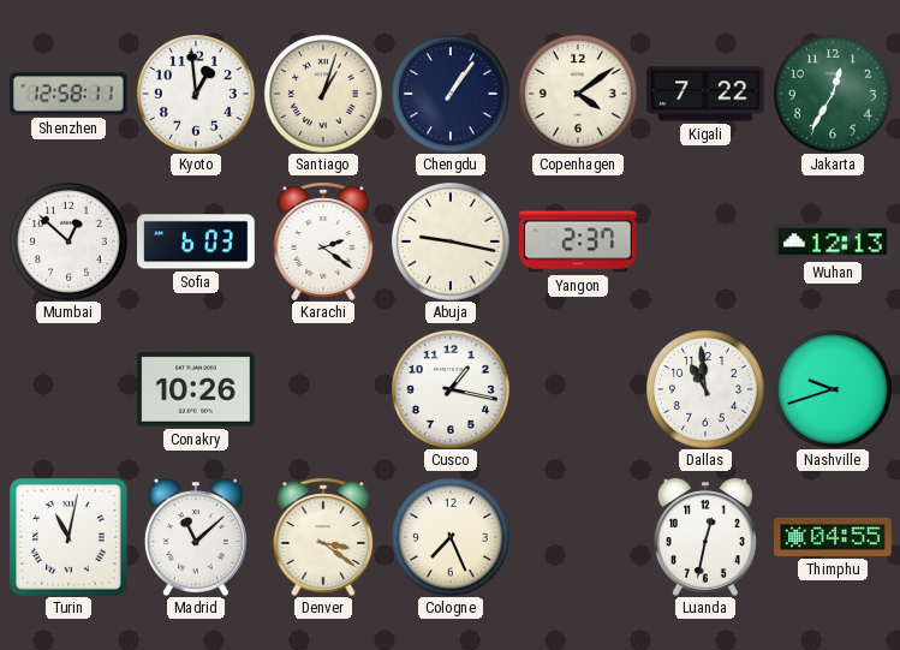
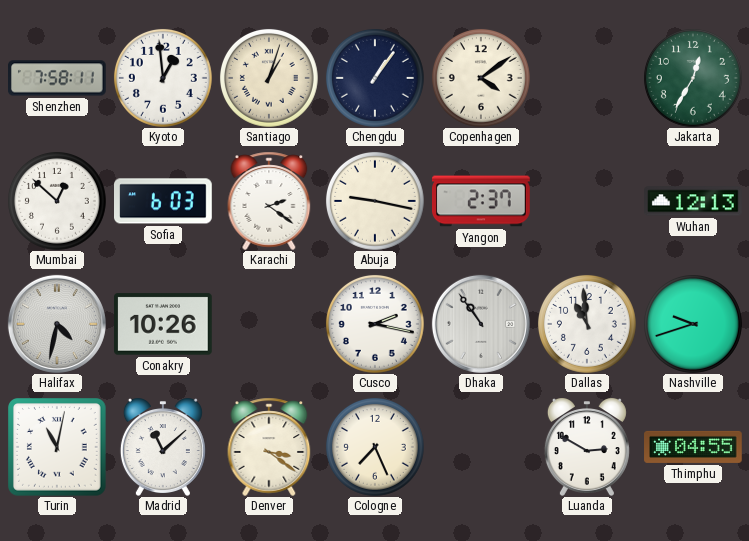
Shenzhen: 12:58 -> 7:58 (58, 78)
Kigali: 7:22 -> none (705, 94)
Halifax: none -> 4:32 (57, 324)
Cusco: 1:17 -> 2:17 (375, 324)
Dhaka: none -> 10:54 (481, 324)
Luanda: 12:32 -> 2:50 (587, 447)
